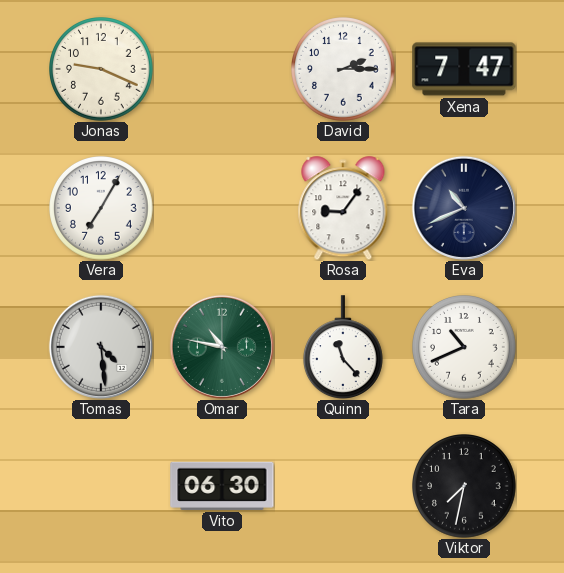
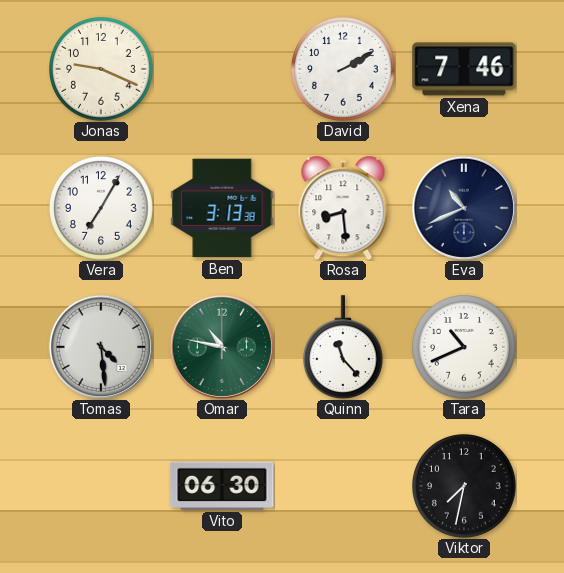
David: 2:15 -> 2:10 (344, 70)
Xena: 7:47 -> 7:46 (464, 69)
Ben: none -> 3:13 (222, 208)
Rosa: 9:06 -> 8:29 (343, 208)
